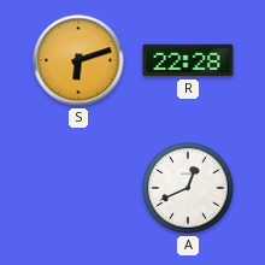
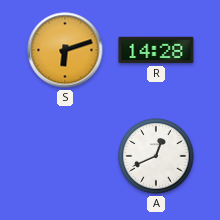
R: 22:28 -> 14:28 (156, 50)
